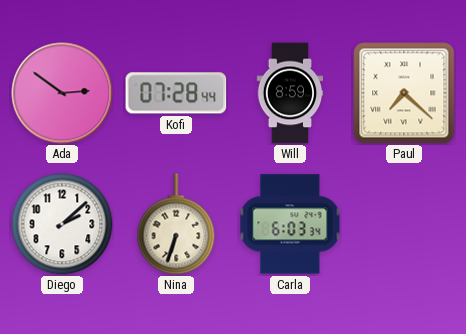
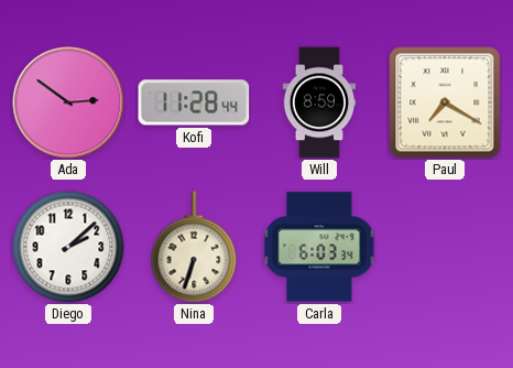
Kofi: 07:28 -> 11:28 (194, 102)
Paul: 7:22 -> 7:20 (445, 102)
